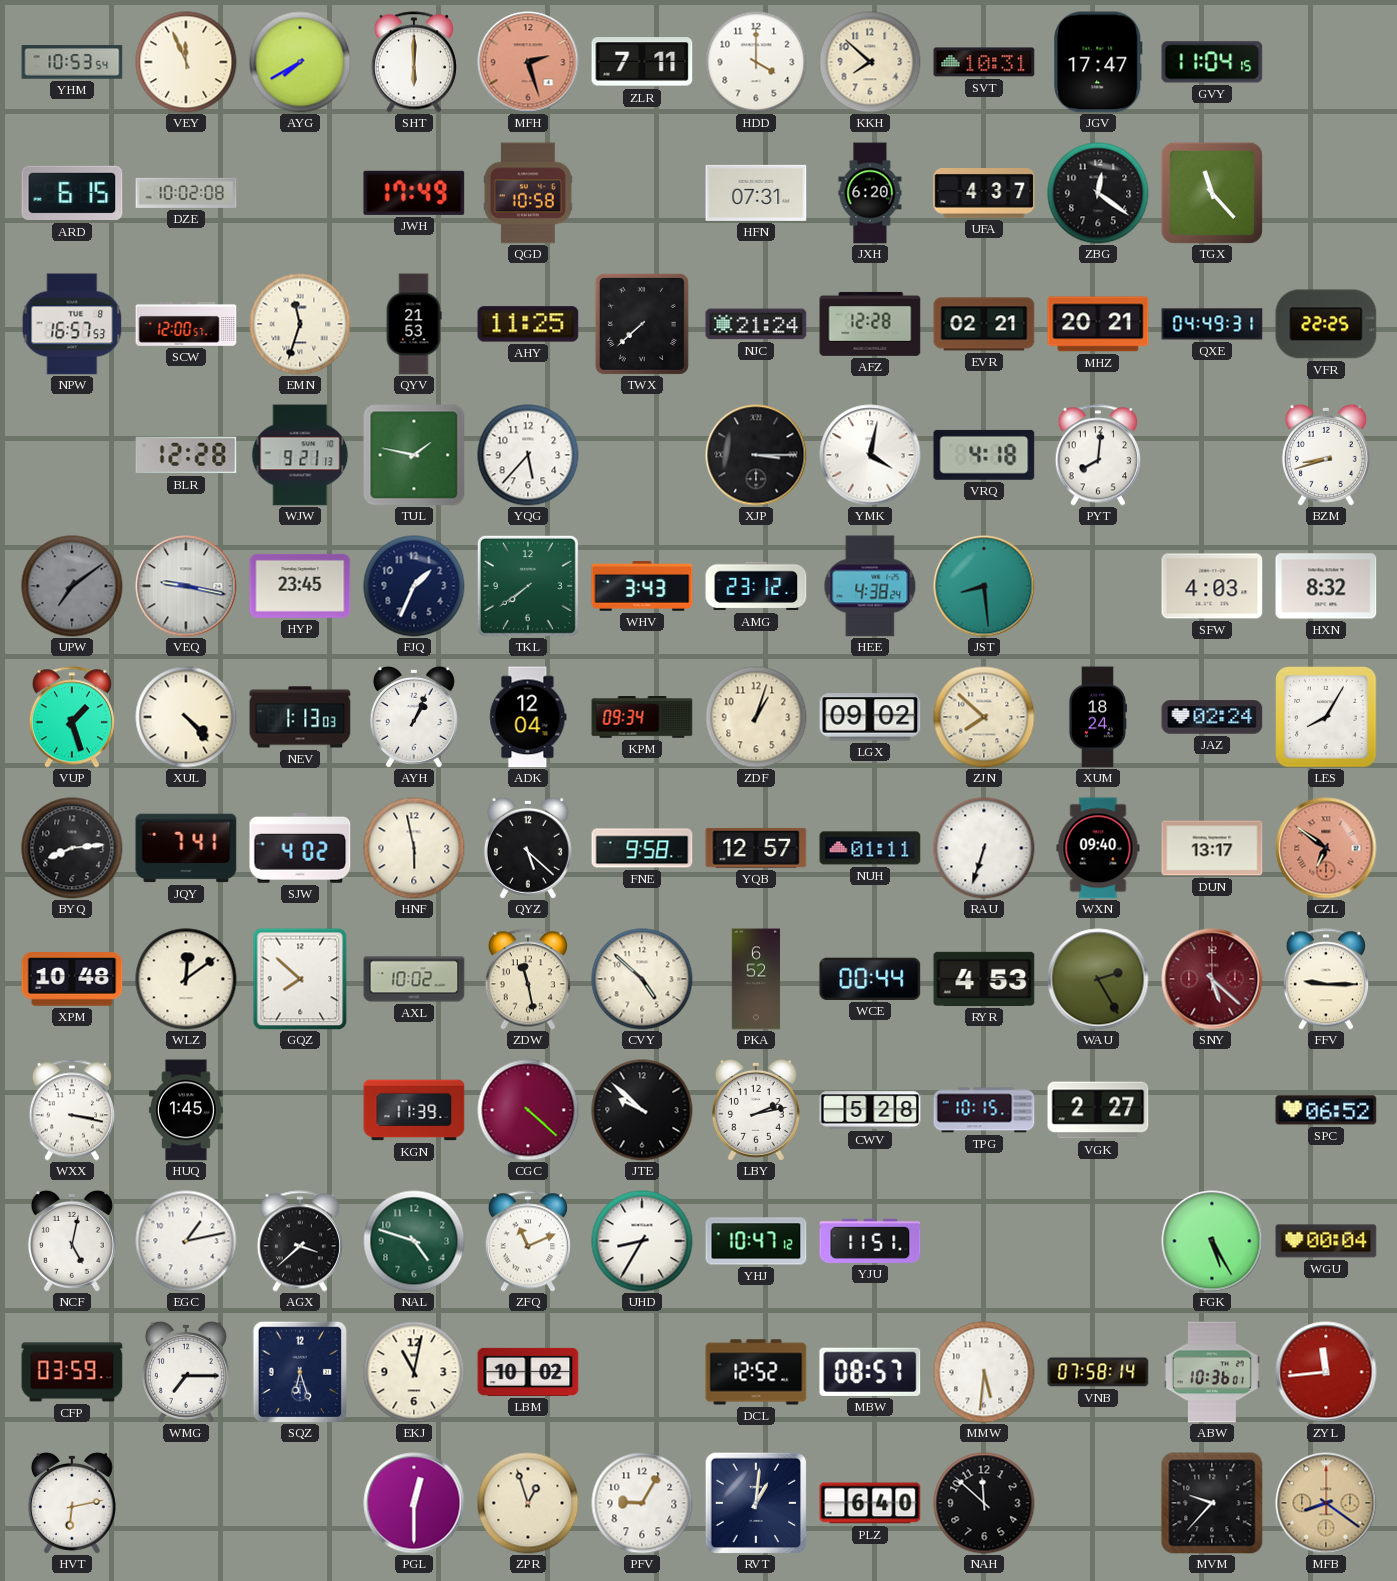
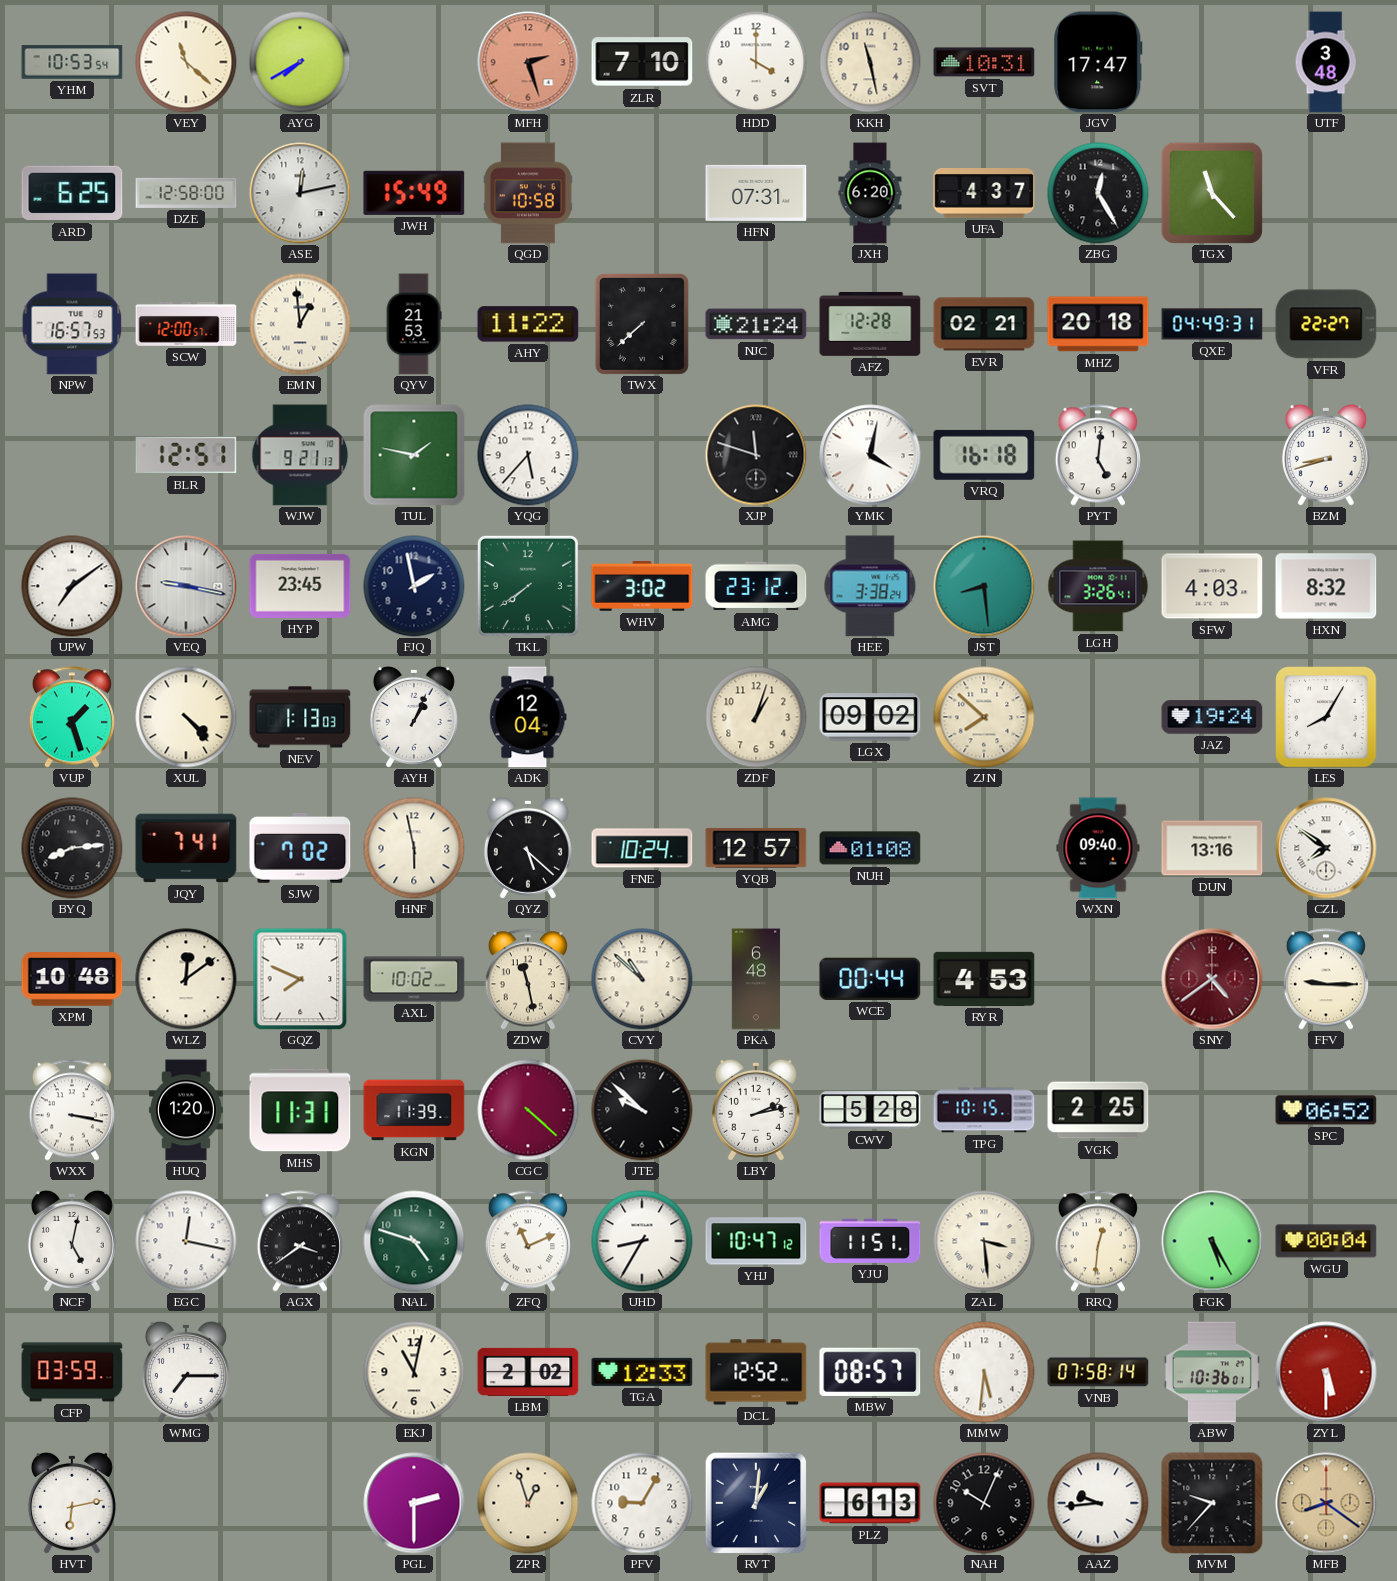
VEY: 11:56 -> 11:22 (186, 62)
SHT: 6:00 -> none (414, 62)
ZLR: 7:11 -> 7:10 (642, 62)
KKH: 7:52 -> 11:28 (870, 62)
GVY: 11:04 -> none (1212, 62)
UTF: none -> 3:48 (1326, 62)
ARD: 6:15 -> 6:25 (72, 193)
DZE: 10:02 -> 12:58 (186, 193)
ASE: none -> 12:13 (300, 193)
JWH: 17:49 -> 15:49 (414, 193)
ZBG: 12:21 -> 12:25 (1098, 193)
EMN: 11:33 -> 12:59 (300, 324)
AHY: 11:25 -> 11:22 (528, 324)
MHZ: 20:21 -> 20:18 (1098, 324)
VFR: 22:25 -> 22:27 (1326, 324)
BLR: 12:28 -> 12:51 (186, 455)
XJP: 3:15 -> 11:48 (756, 455)
VRQ: 4:18 -> 16:18 (984, 455)
PYT: 8:01 -> 5:01 (1098, 455)
UPW dial: grey -> white (72, 586)
FJQ: 1:34 -> 1:58 (414, 586)
WHV: 3:43 -> 3:02 (642, 586)
HEE: 4:38 -> 3:38 (870, 586)
LGH: none -> 3:26 (1098, 586)
KPM: 09:34 -> none (642, 718)
XUM: 18:24 -> none (1097, 717)
JAZ: 02:24 -> 19:24 (1212, 717)
SJW: 4:02 -> 7:02 (300, 848)
FNE: 9:58 -> 10:24 (642, 848)
NUH: 01:11 -> 01:08 (870, 848)
RAU: 6:33 -> none (984, 848)
DUN: 13:17 -> 13:16 (1212, 848)
CZL: 6:51 -> 7:51 (1326, 848)
CZL dial: salmon -> white (1326, 848)
GQZ: 7:52 -> 7:49 (300, 979)
CVY: 4:52 -> 10:52 (642, 979)
PKA: 6:52 -> 6:48 (755, 979)
WAU: 2:25 -> none (1098, 979)
SNY: 5:22 -> 4:39 (1212, 979)
HUQ: 1:45 -> 1:20 (187, 1110)
MHS: none -> 11:31 (300, 1110)
VGK: 2:27 -> 2:25 (1098, 1110)
EGC: 1:13 -> 12:17 (186, 1241)
AGX: 3:38 -> 3:39 (300, 1241)
ZAL: none -> 3:29 (984, 1241)
RRQ: none -> 12:31 (1098, 1241)
SQZ: 6:27 -> none (300, 1372)
LBM: 10:02 -> 2:02 (528, 1372)
TGA: none -> 12:33 (642, 1372)
ZYL: 11:44 -> 5:30 (1326, 1372)
PGL: 12:30 -> 2:30 (414, 1503)
PLZ: 6:40 -> 6:13 (870, 1503)
NAH: 11:52 -> 10:04 (984, 1503)
AAZ: none -> 9:44 (1098, 1503)
